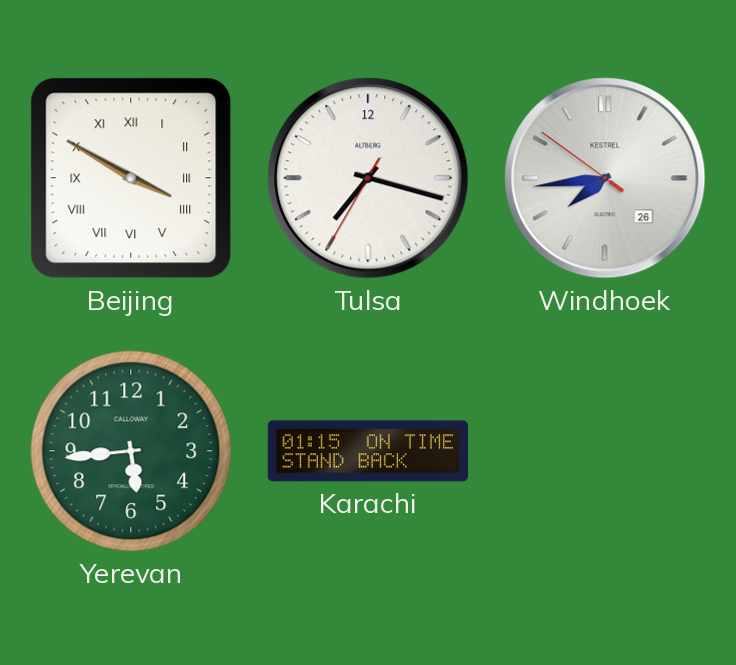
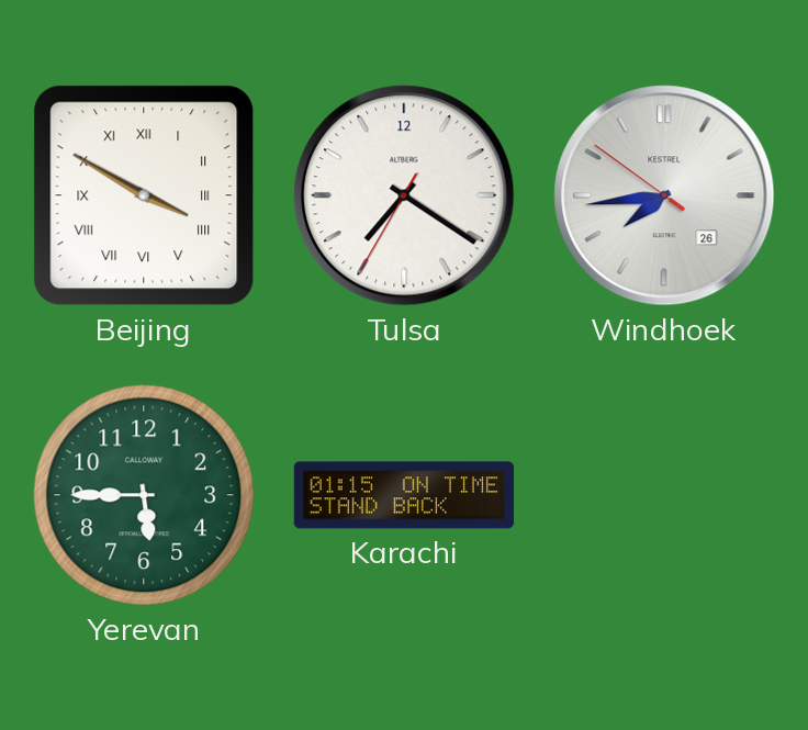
Tulsa: 7:17 -> 7:20 (404, 195)
Yerevan: 5:44 -> 5:45 (144, 495)
